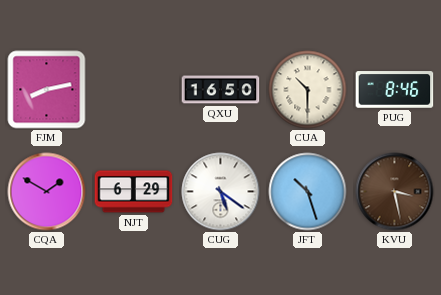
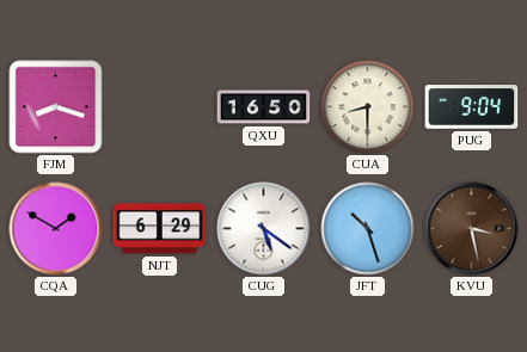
FJM: 8:13 -> 8:18 (56, 107)
CUA: 10:30 -> 8:30 (368, 107)
PUG: 8:46 -> 9:04 (472, 107)
